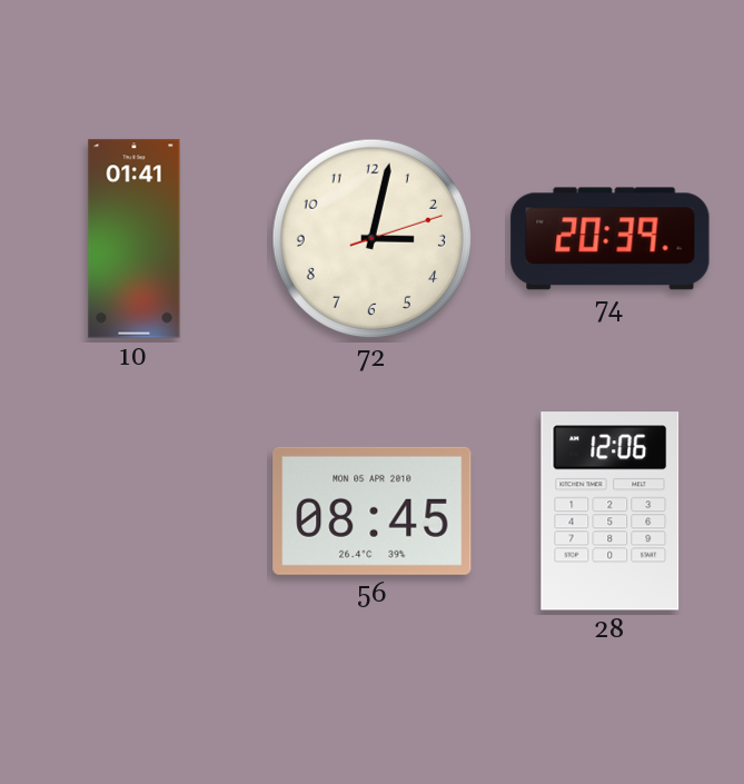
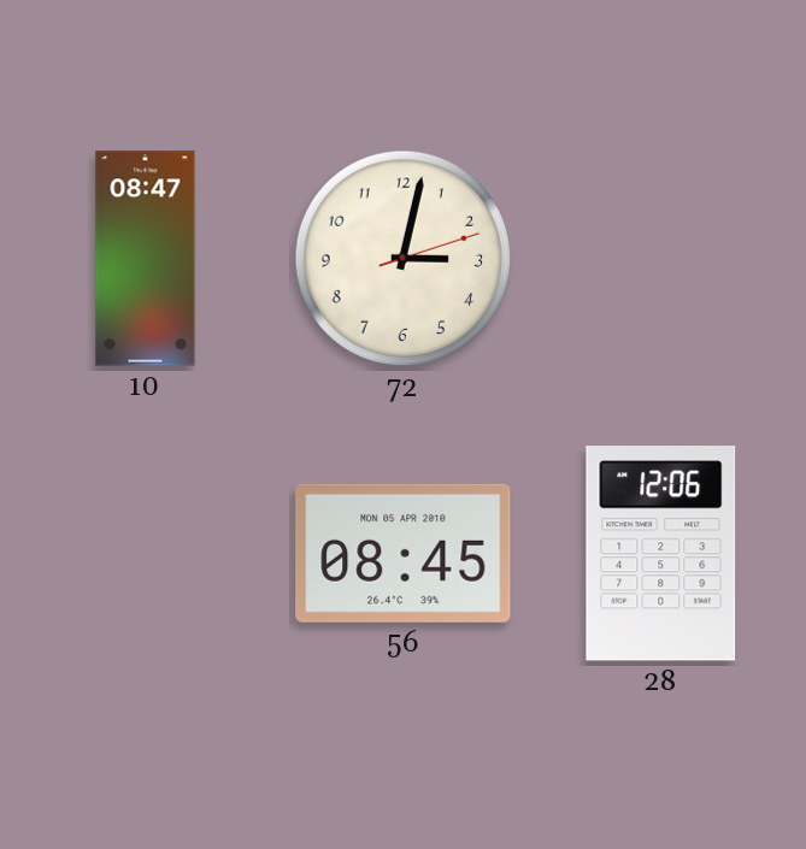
10: 01:41 -> 08:47 (146, 259)
74: 20:39 -> none (611, 239)
